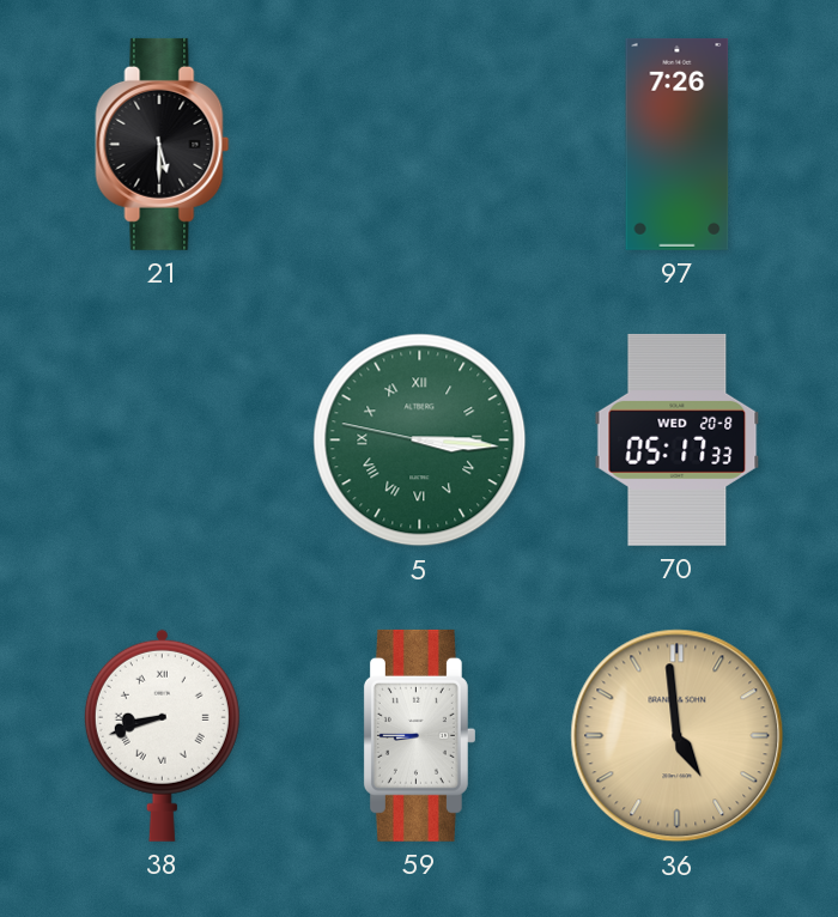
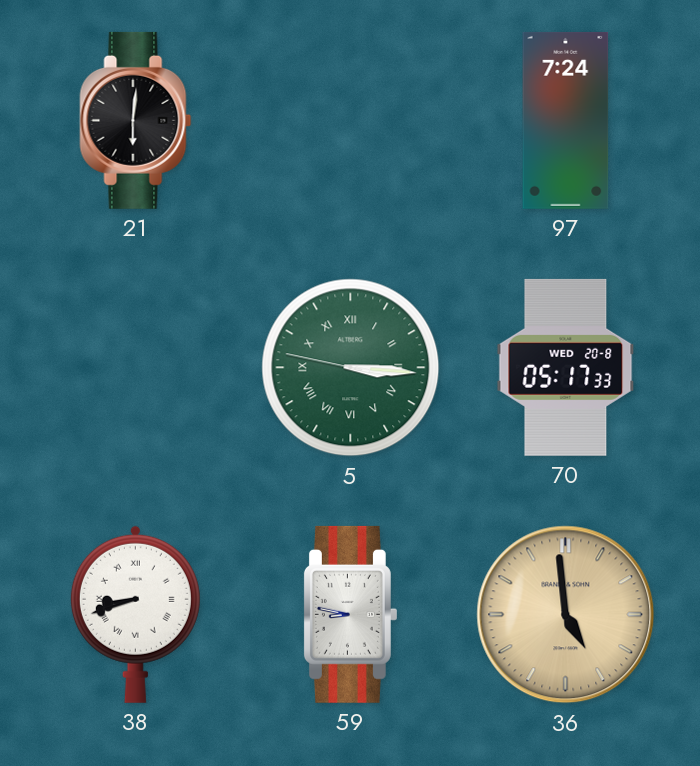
21: 5:30 -> 6:01 (136, 120)
97: 7:26 -> 7:24 (566, 120)
59: 8:45 -> 8:47 (350, 614)
